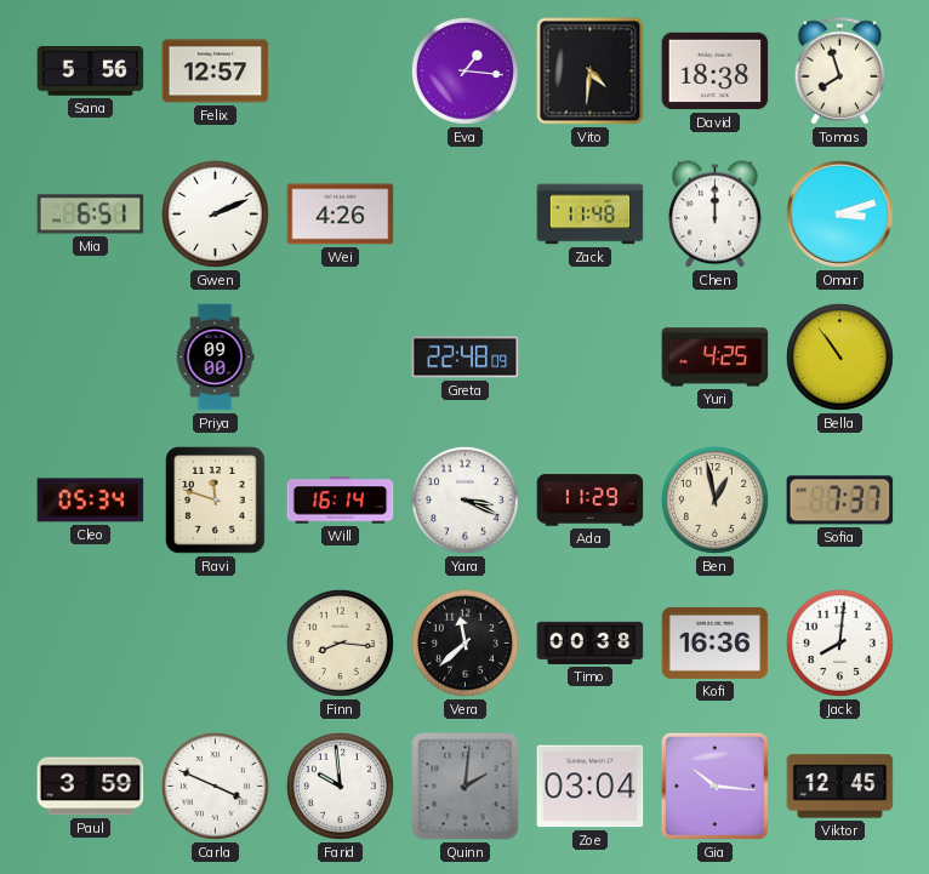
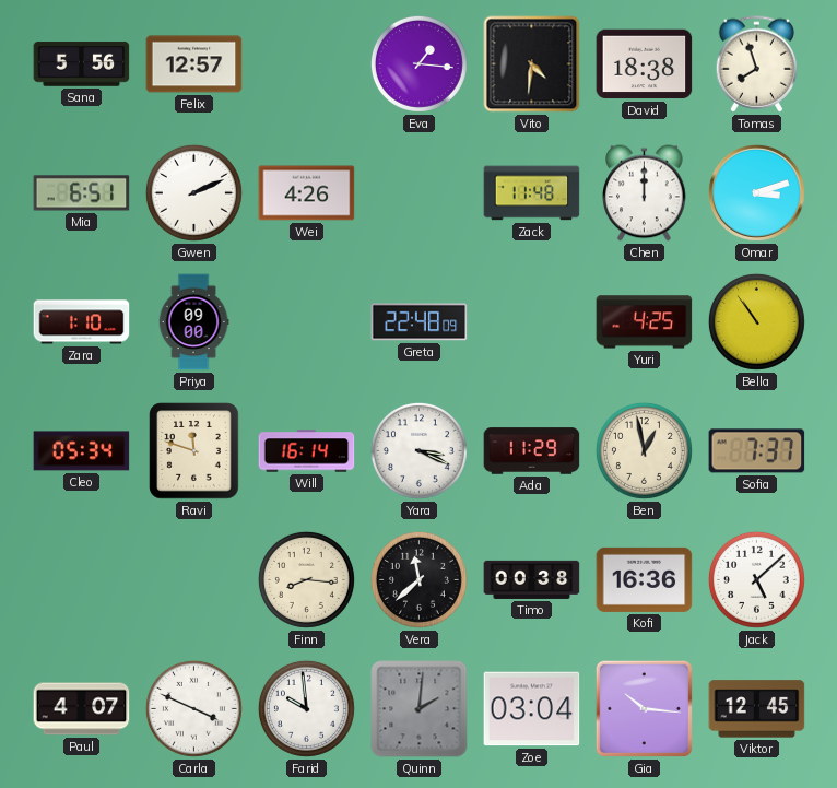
Zara: none -> 1:10 (82, 322)
Jack: 8:01 -> 5:08 (756, 579)
Paul: 3:59 -> 4:07 (82, 709)
